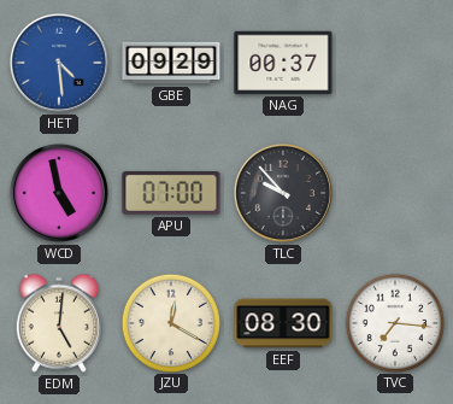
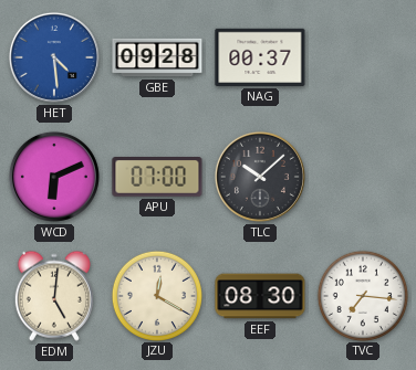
GBE: 09:29 -> 09:28 (157, 57)
WCD: 4:58 -> 6:11 (54, 177)
TLC: 9:53 -> 10:08 (260, 177)
